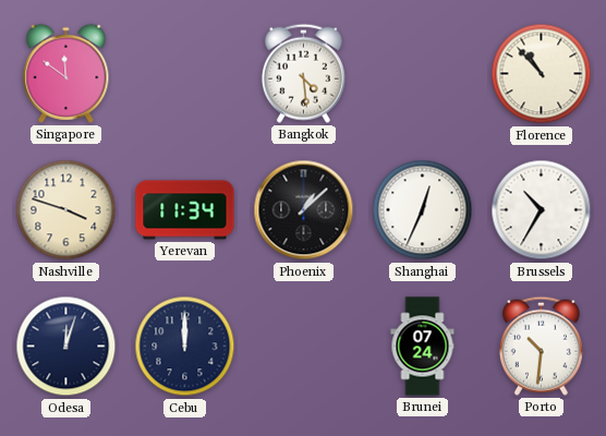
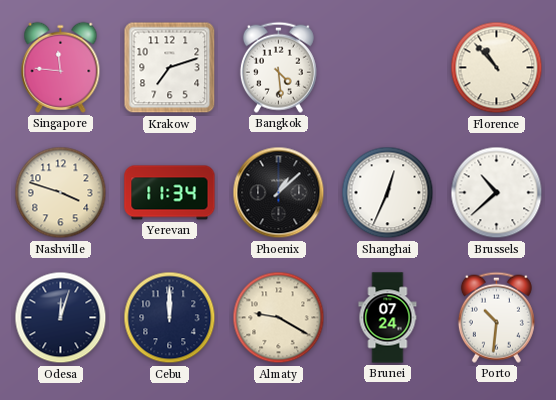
Singapore: 11:51 -> 11:46 (61, 67)
Krakow: none -> 7:12 (170, 68)
Brussels: 10:35 -> 10:38 (497, 193)
Almaty: none -> 9:20 (279, 318)
